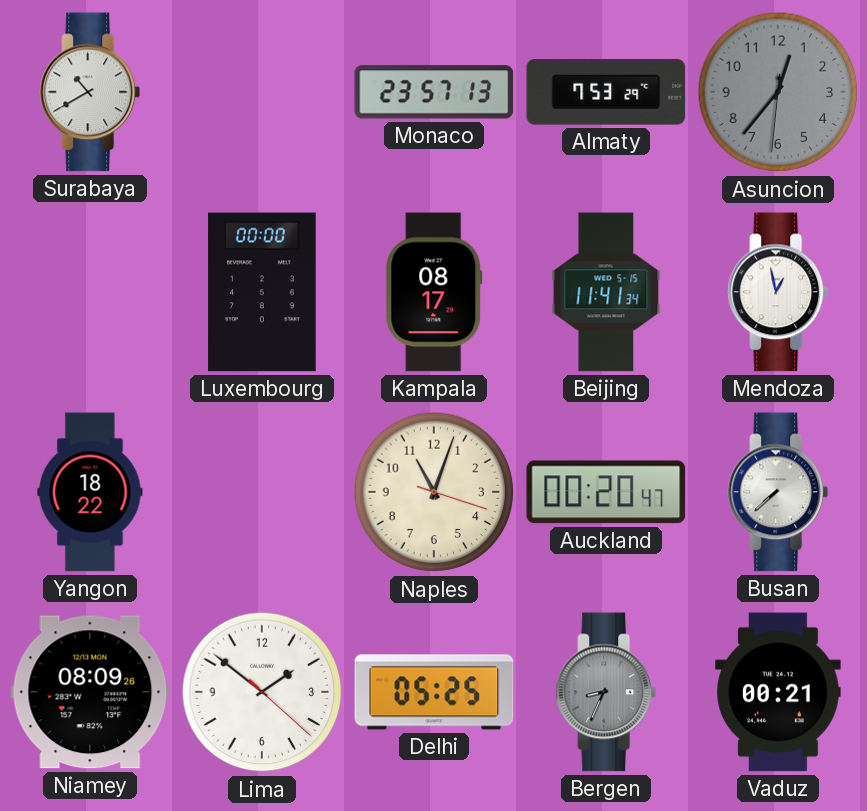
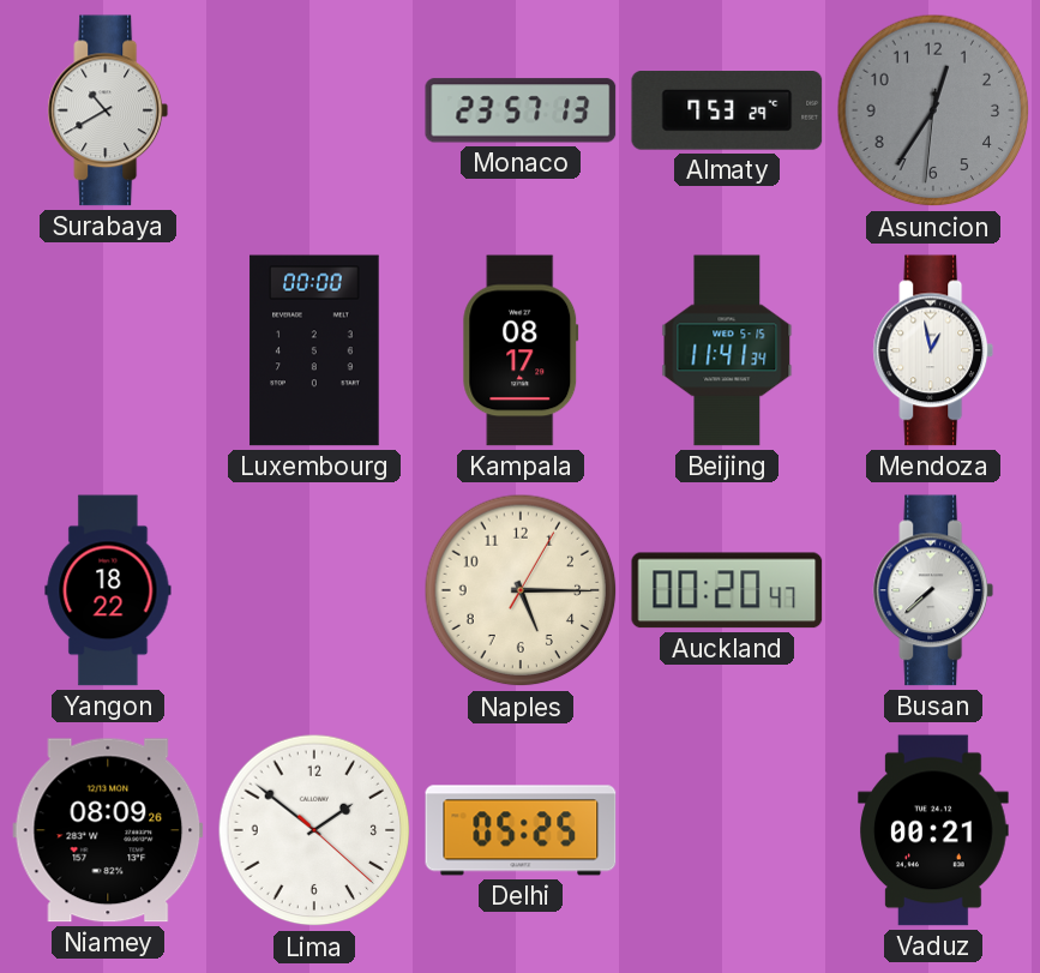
Asuncion: 12:36 -> 12:35 (933, 110)
Naples: 11:03 -> 5:15 (521, 590)
Bergen: 8:34 -> none (606, 692)
